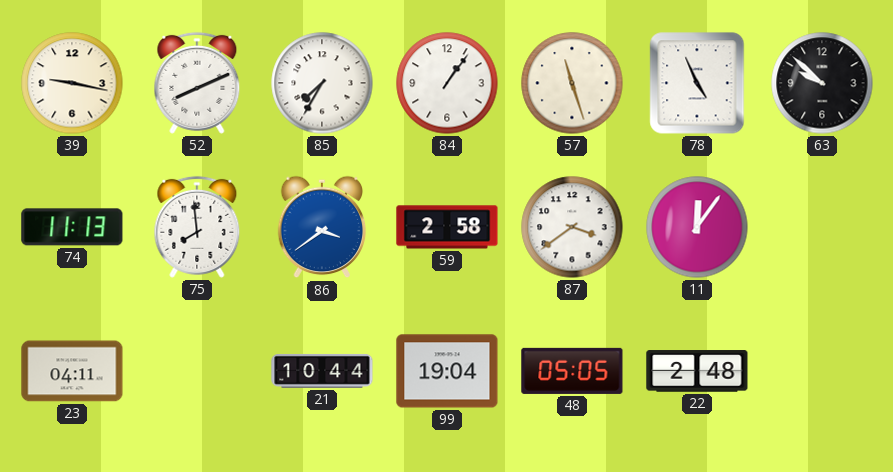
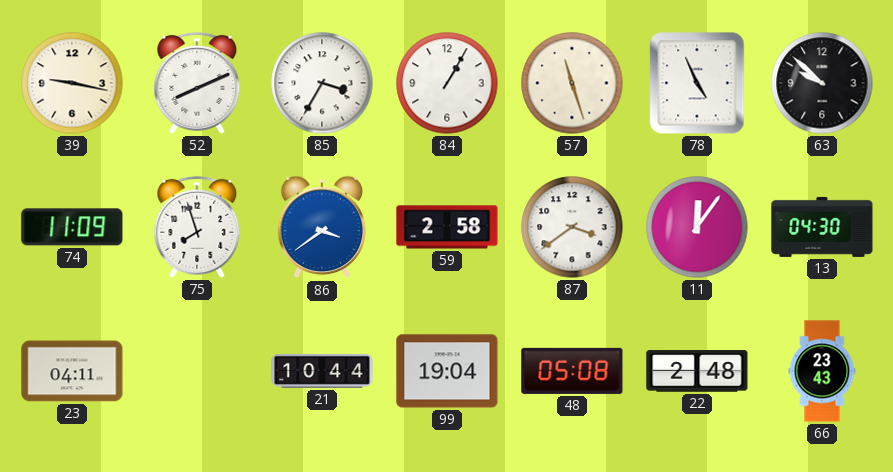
85: 7:35 -> 3:35 (322, 83)
84: 1:06 -> 1:05 (447, 83)
74: 11:13 -> 11:09 (72, 227)
75: 7:59 -> 7:57 (197, 227)
13: none -> 04:30 (822, 227)
48: 05:05 -> 05:08 (572, 371)
66: none -> 23:43 (822, 371)
